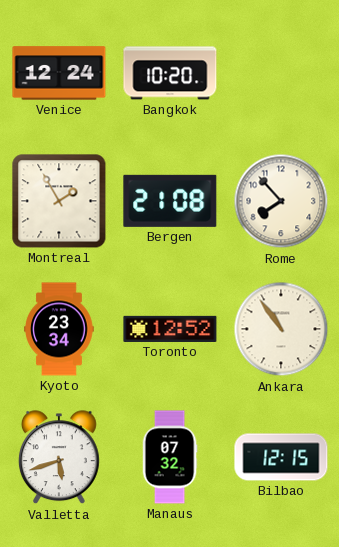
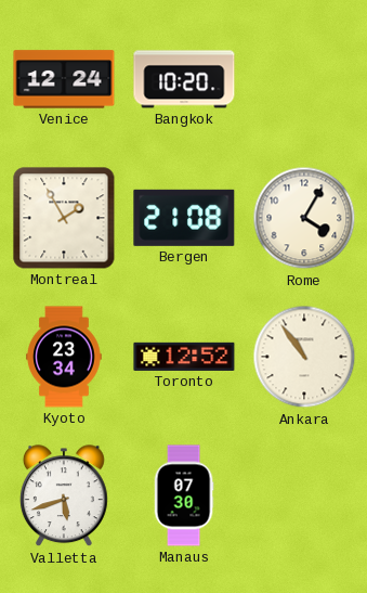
Rome: 7:53 -> 4:05 (304, 218)
Manaus: 07:32 -> 07:30 (184, 495)
Bilbao: 12:15 -> none (281, 457)
